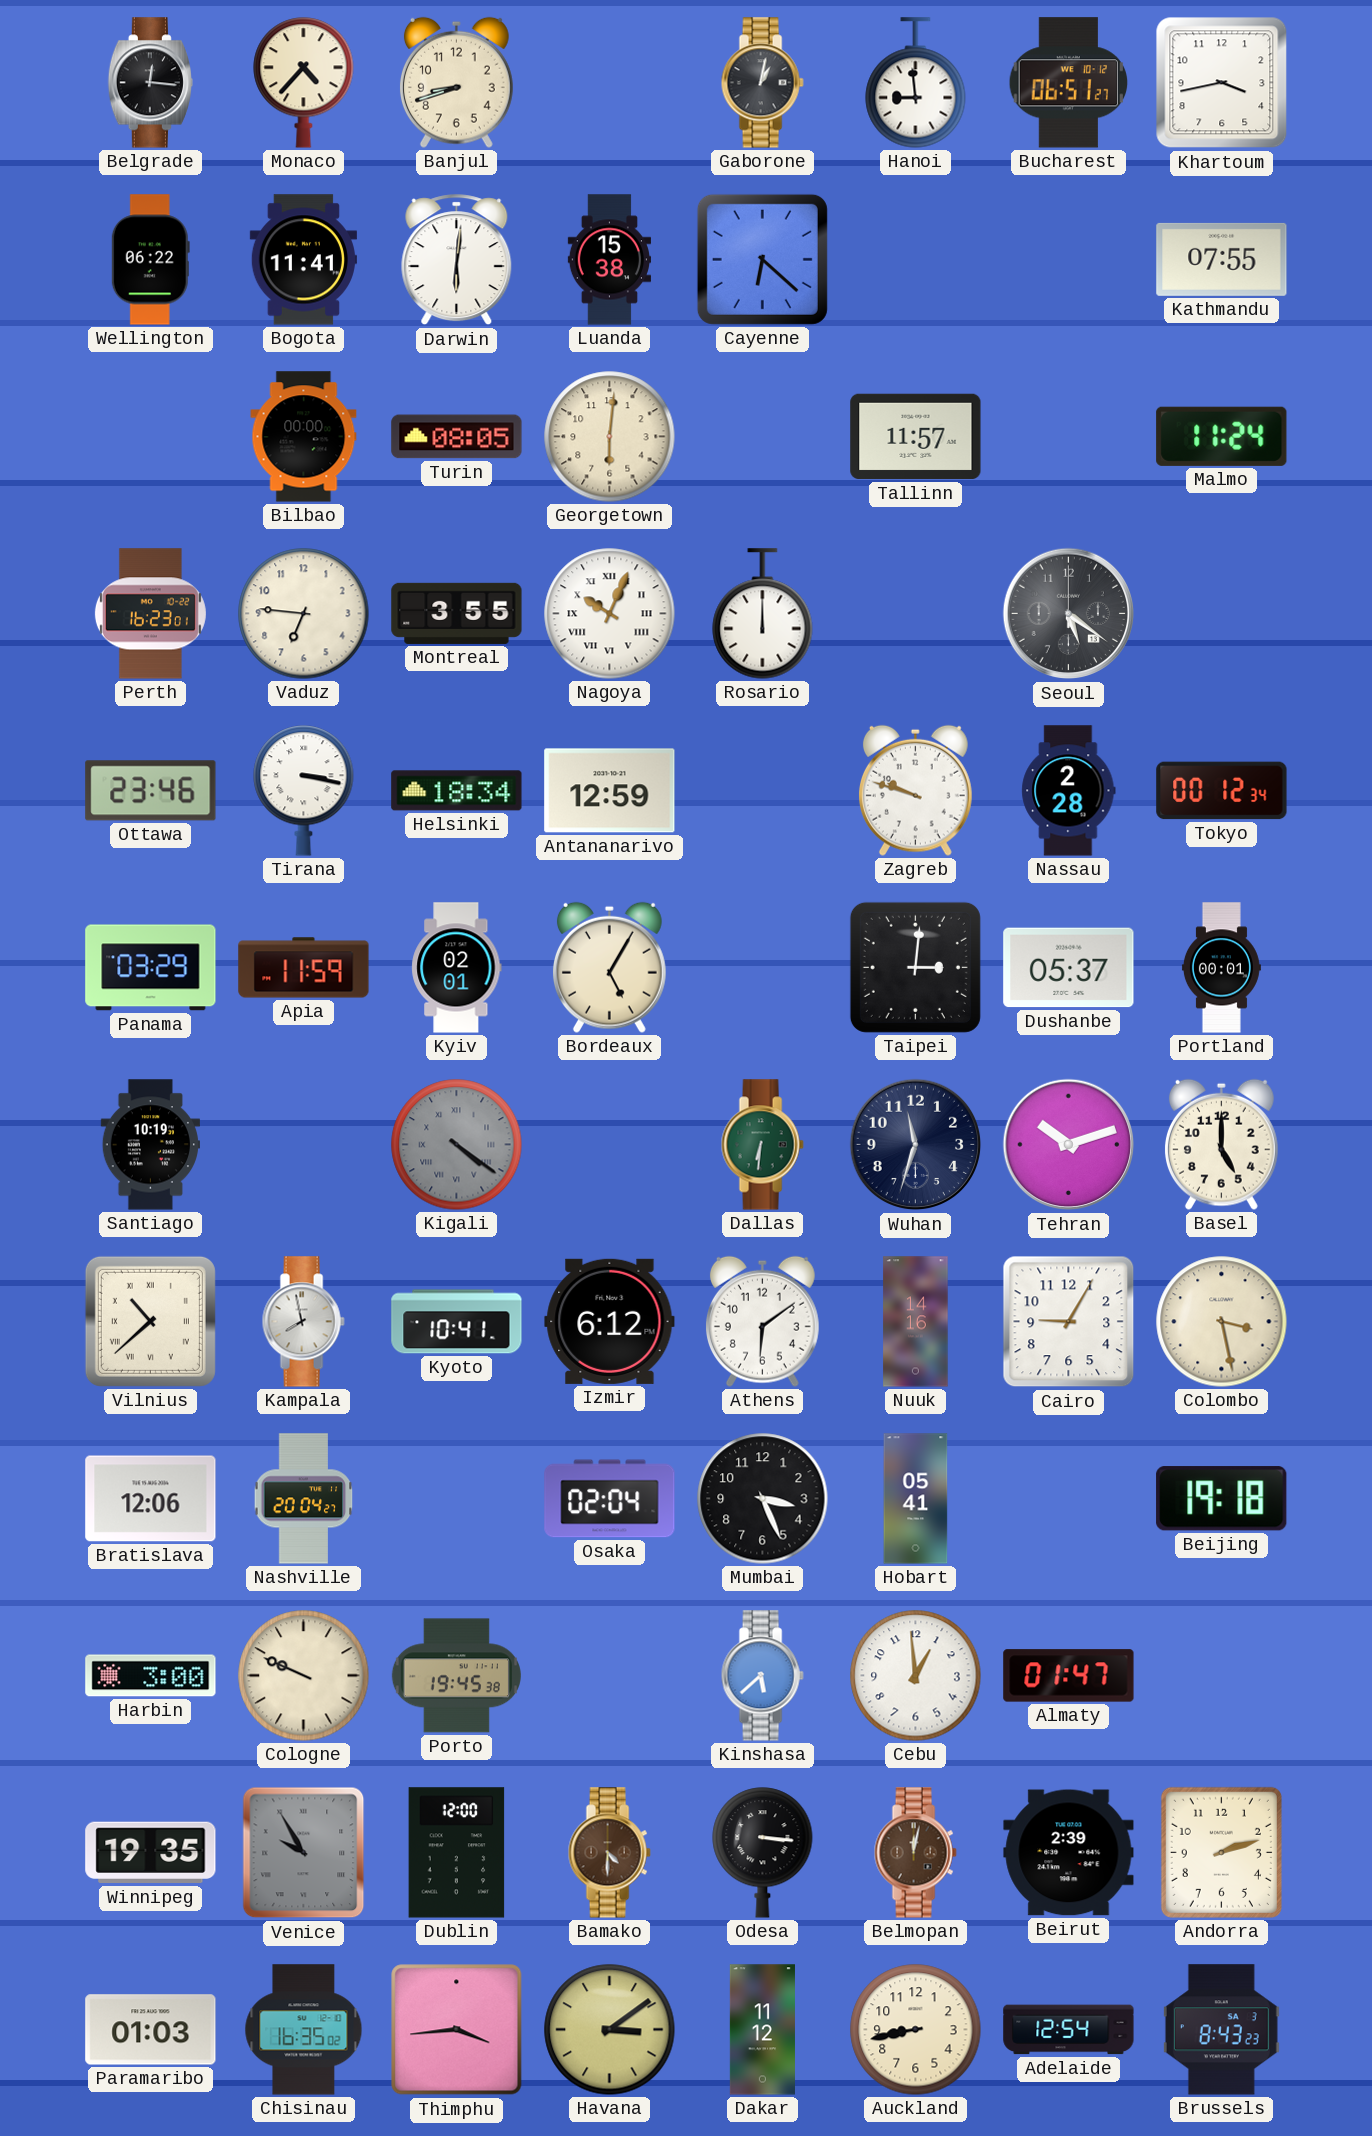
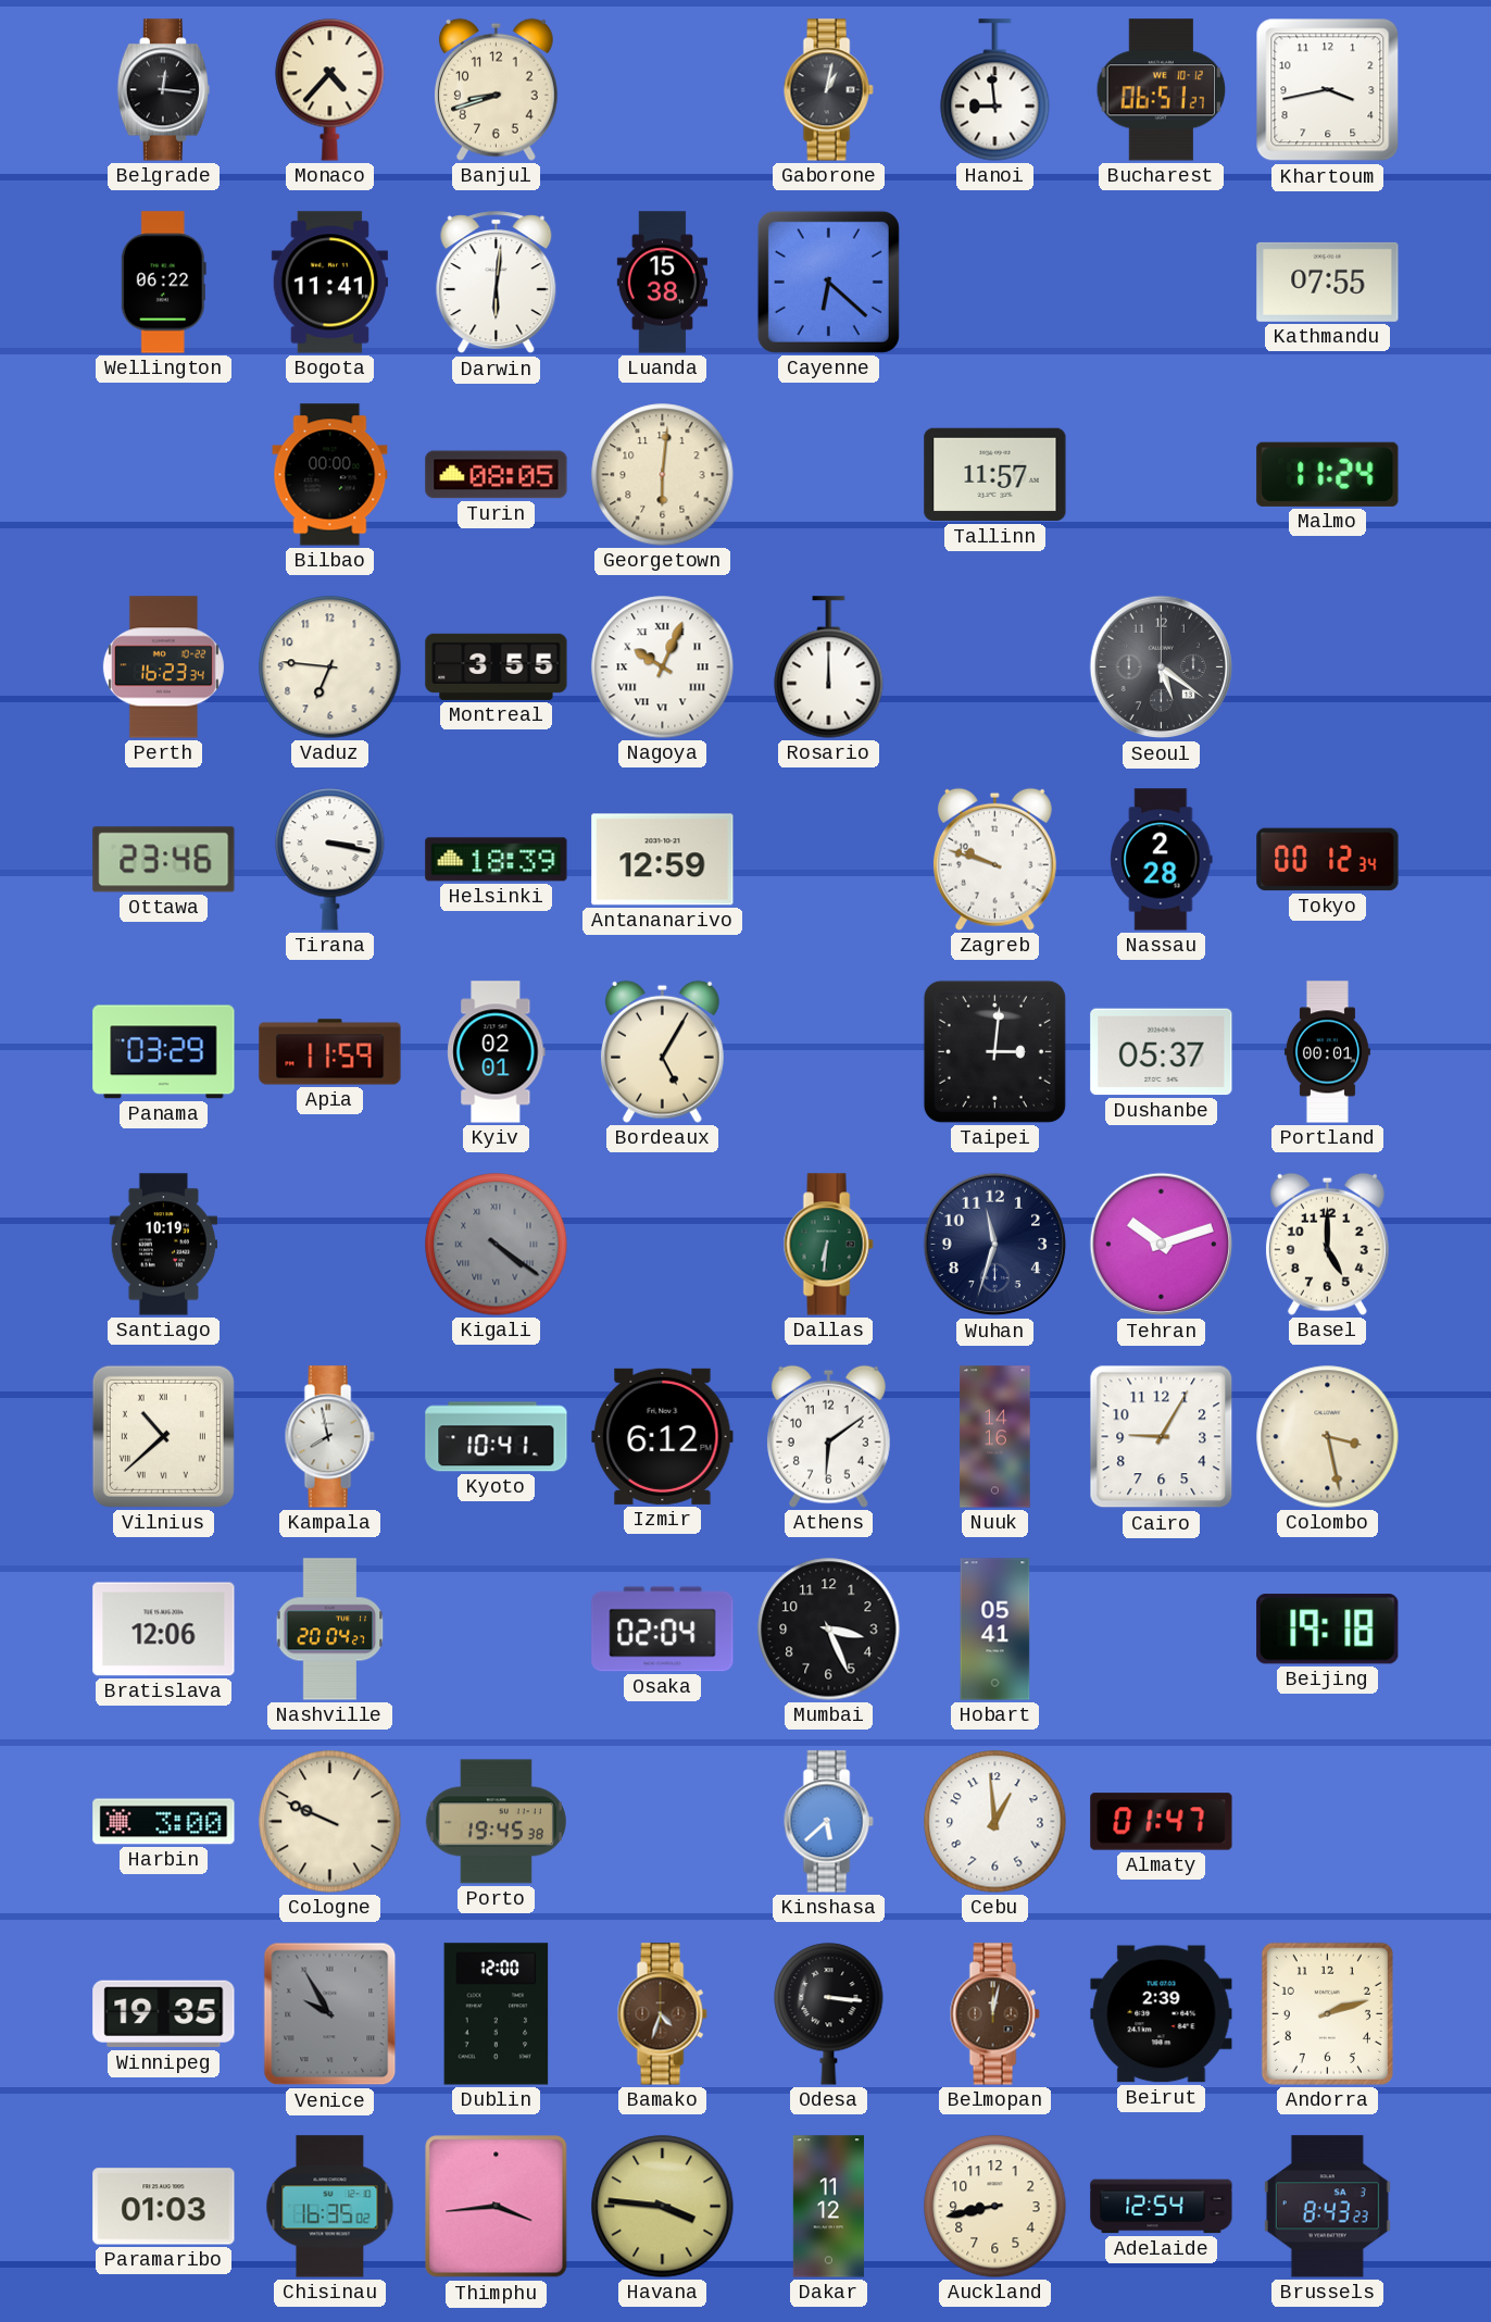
Perth: 16:23:01 -> 16:23:34 (163, 667)
Helsinki: 18:34 -> 18:39 (497, 860)
Bamako: 4:30 -> 4:33 (662, 2014)
Havana: 3:09 -> 3:46 (663, 2207)
